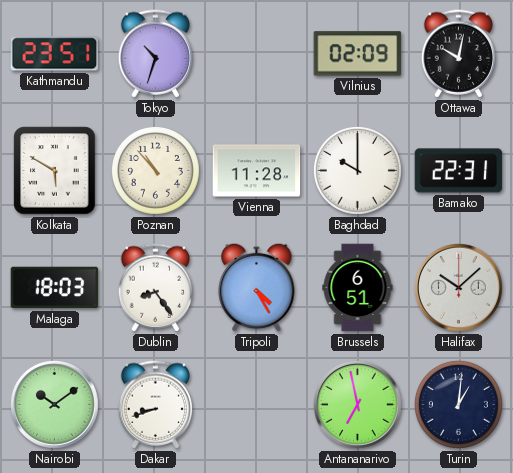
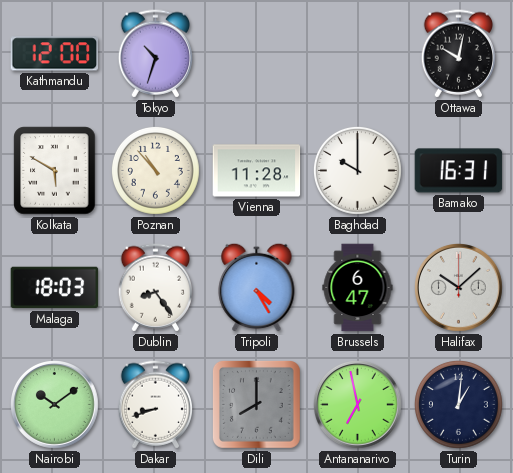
Kathmandu: 23:51 -> 12:00 (55, 54)
Vilnius: 02:09 -> none (358, 54)
Bamako: 22:31 -> 16:31 (459, 171)
Brussels: 6:51 -> 6:47 (358, 288)
Dili: none -> 8:00 (256, 404)
